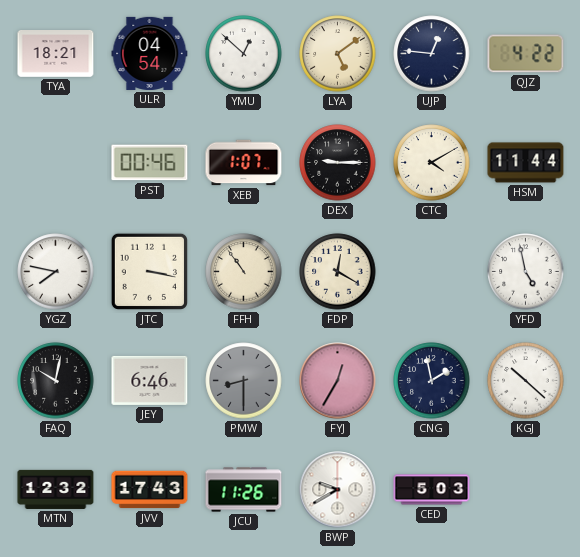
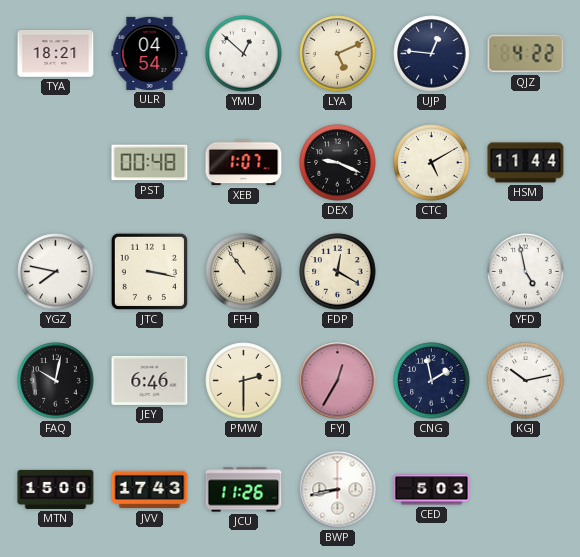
LYA: 5:09 -> 5:11 (338, 54)
PST: 00:46 -> 00:48 (150, 163)
DEX: 9:15 -> 9:19 (338, 163)
CTC: 4:10 -> 5:10 (432, 163)
PMW: 8:30 -> 2:30 (244, 381)
PMW dial: grey -> cream (244, 381)
KGJ: 10:22 -> 10:13 (526, 381)
MTN: 12:32 -> 15:00 (56, 489)
BWP: 9:40 -> 8:43 (338, 490)
